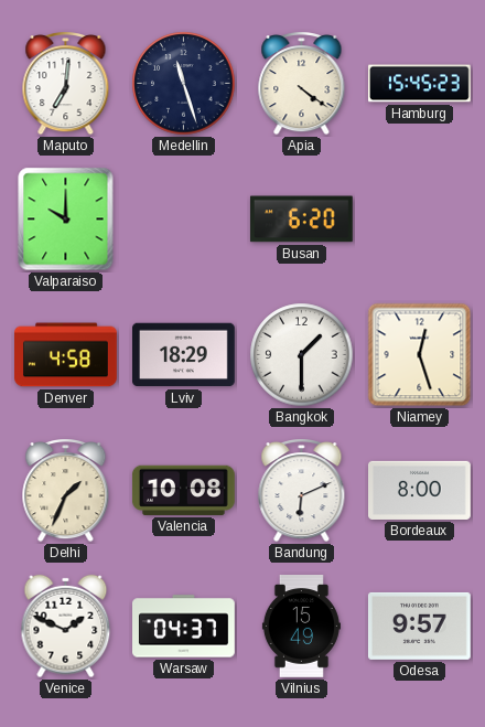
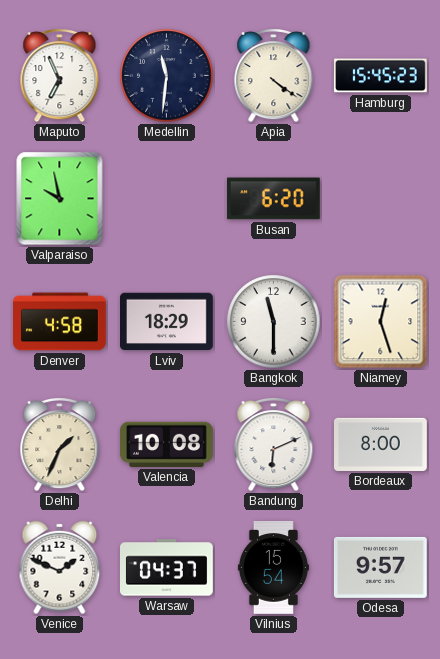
Maputo: 7:01 -> 6:56 (60, 76)
Medellin: 11:27 -> 11:31 (167, 76)
Valparaiso: 10:00 -> 9:58 (60, 199)
Bangkok: 1:30 -> 11:30 (274, 322)
Vilnius: 15:49 -> 15:54 (273, 568)
